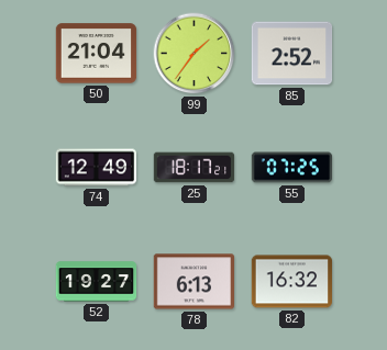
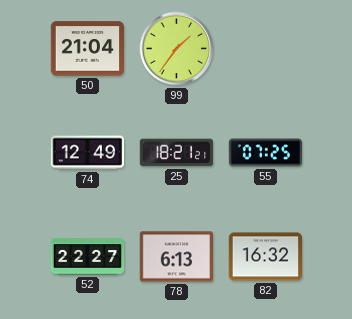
85: 2:52 -> none (292, 54)
25: 18:17 -> 18:21 (177, 153)
52: 19:27 -> 22:27 (88, 257)
